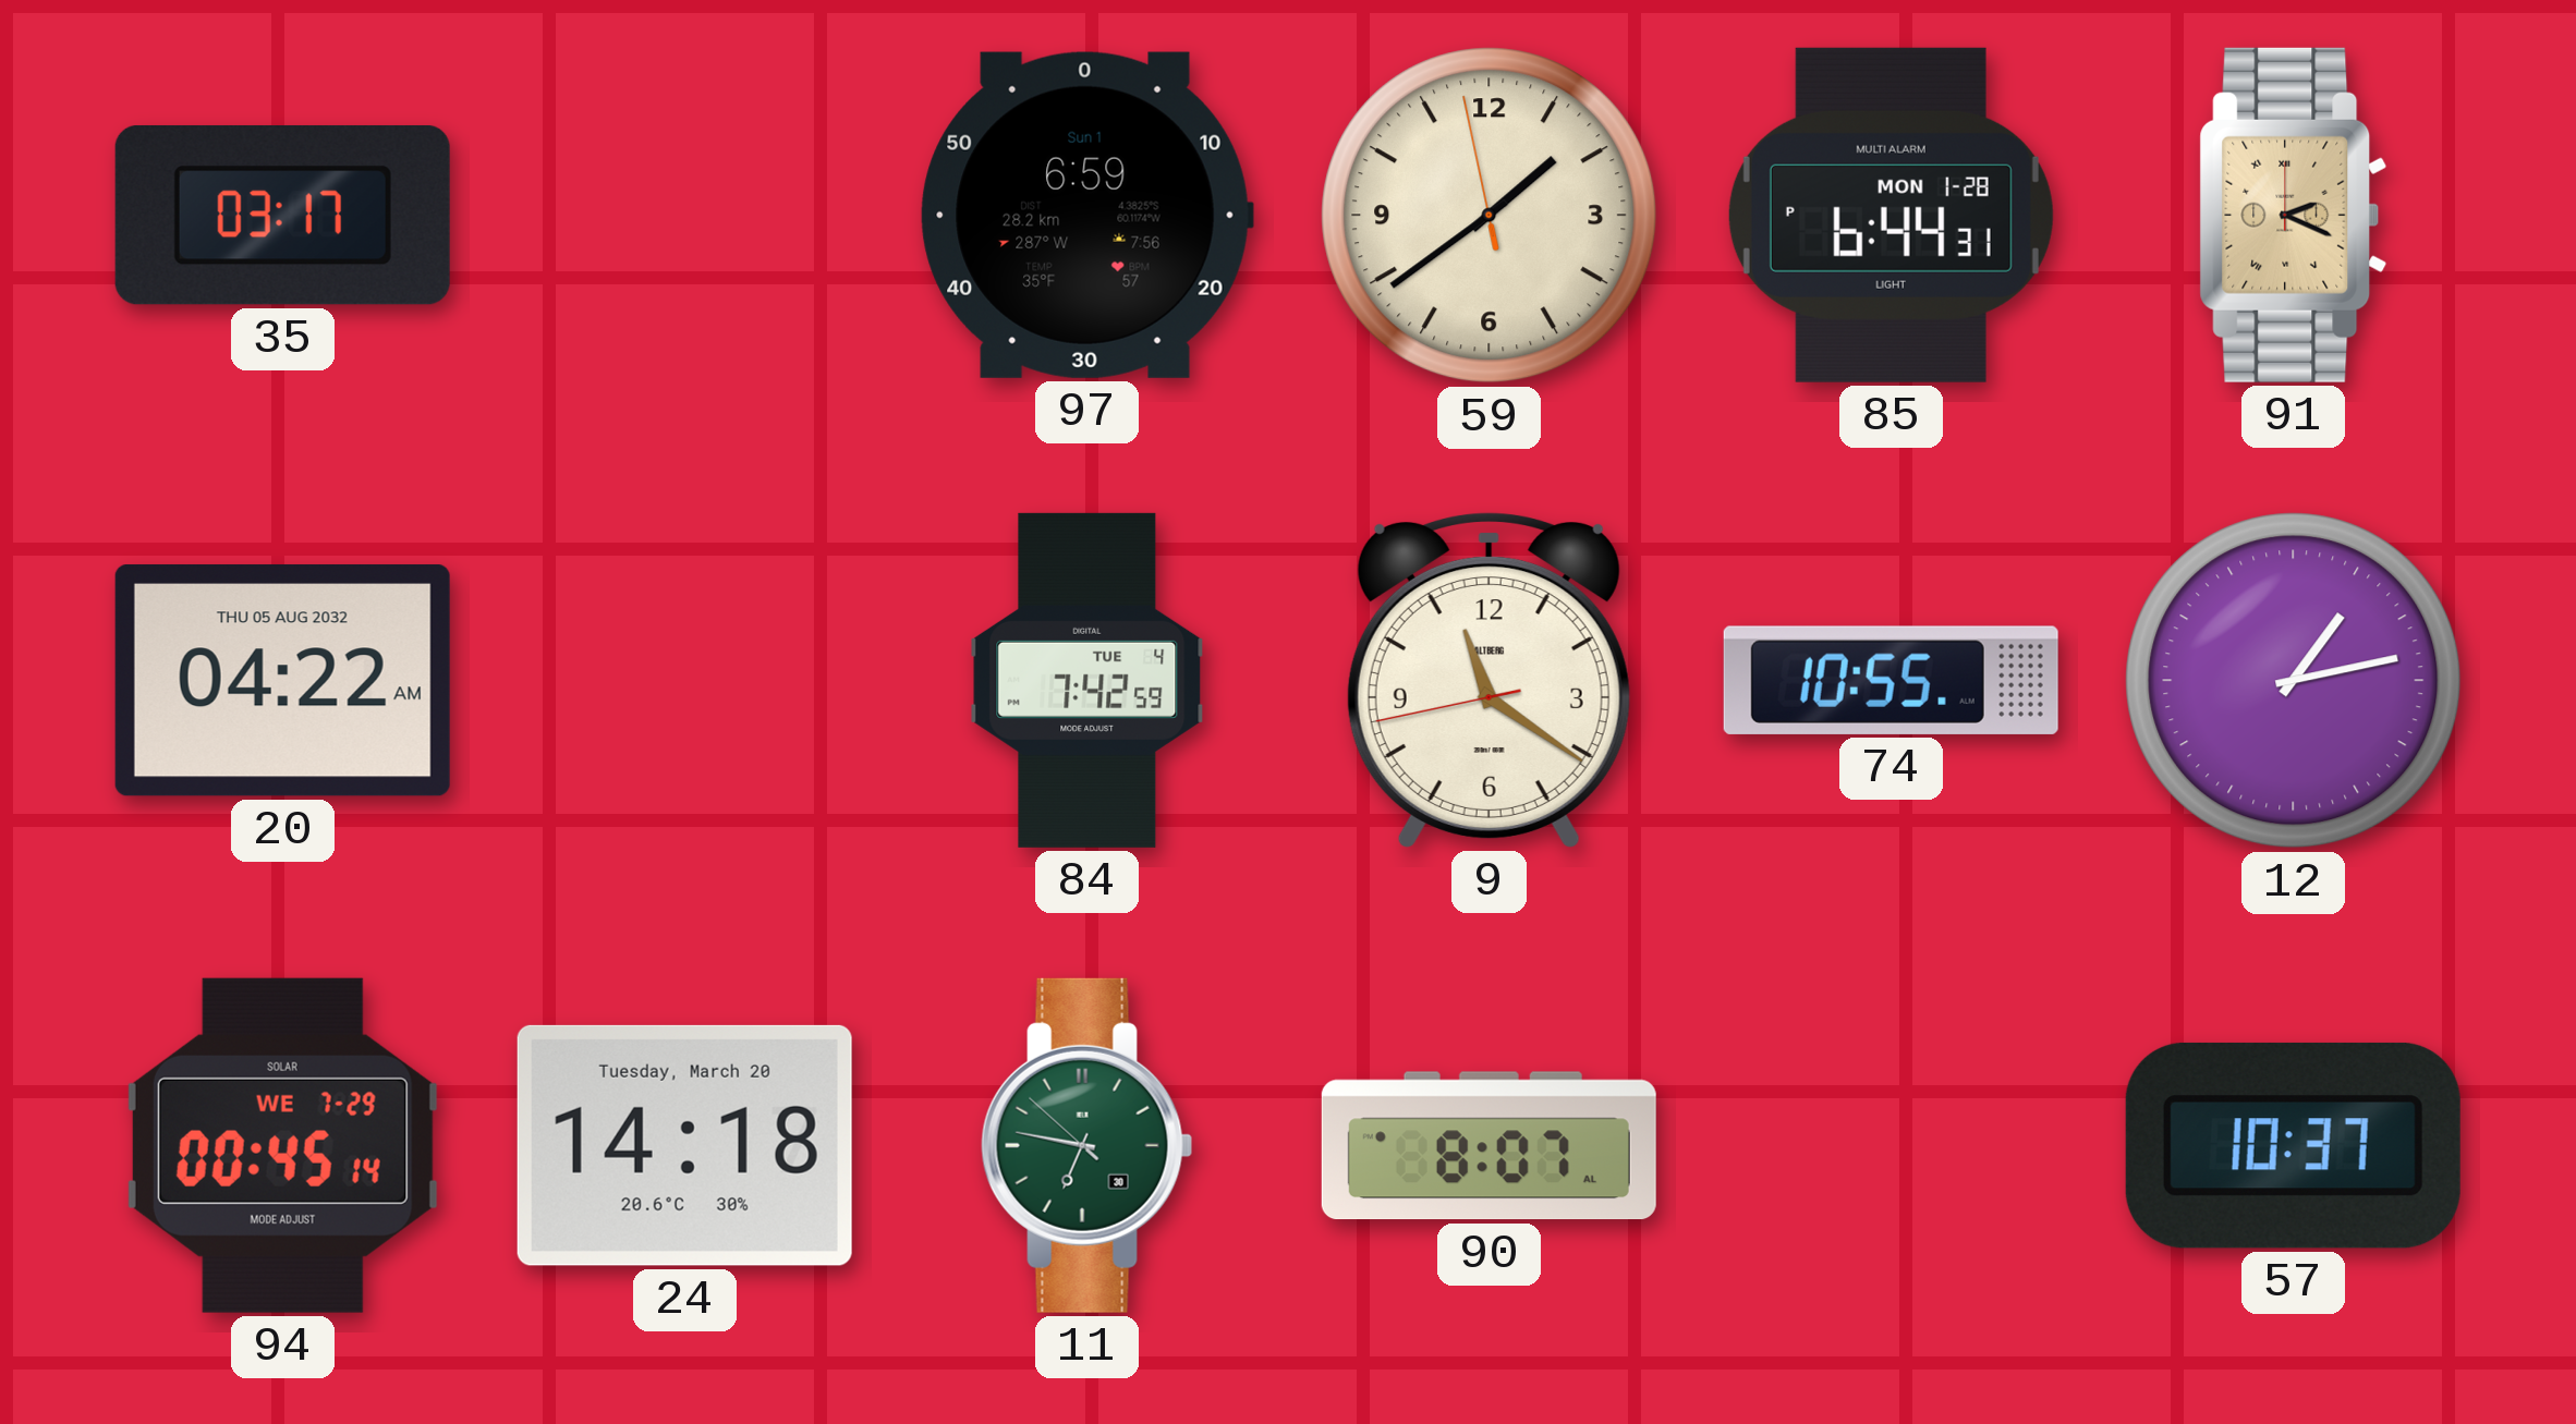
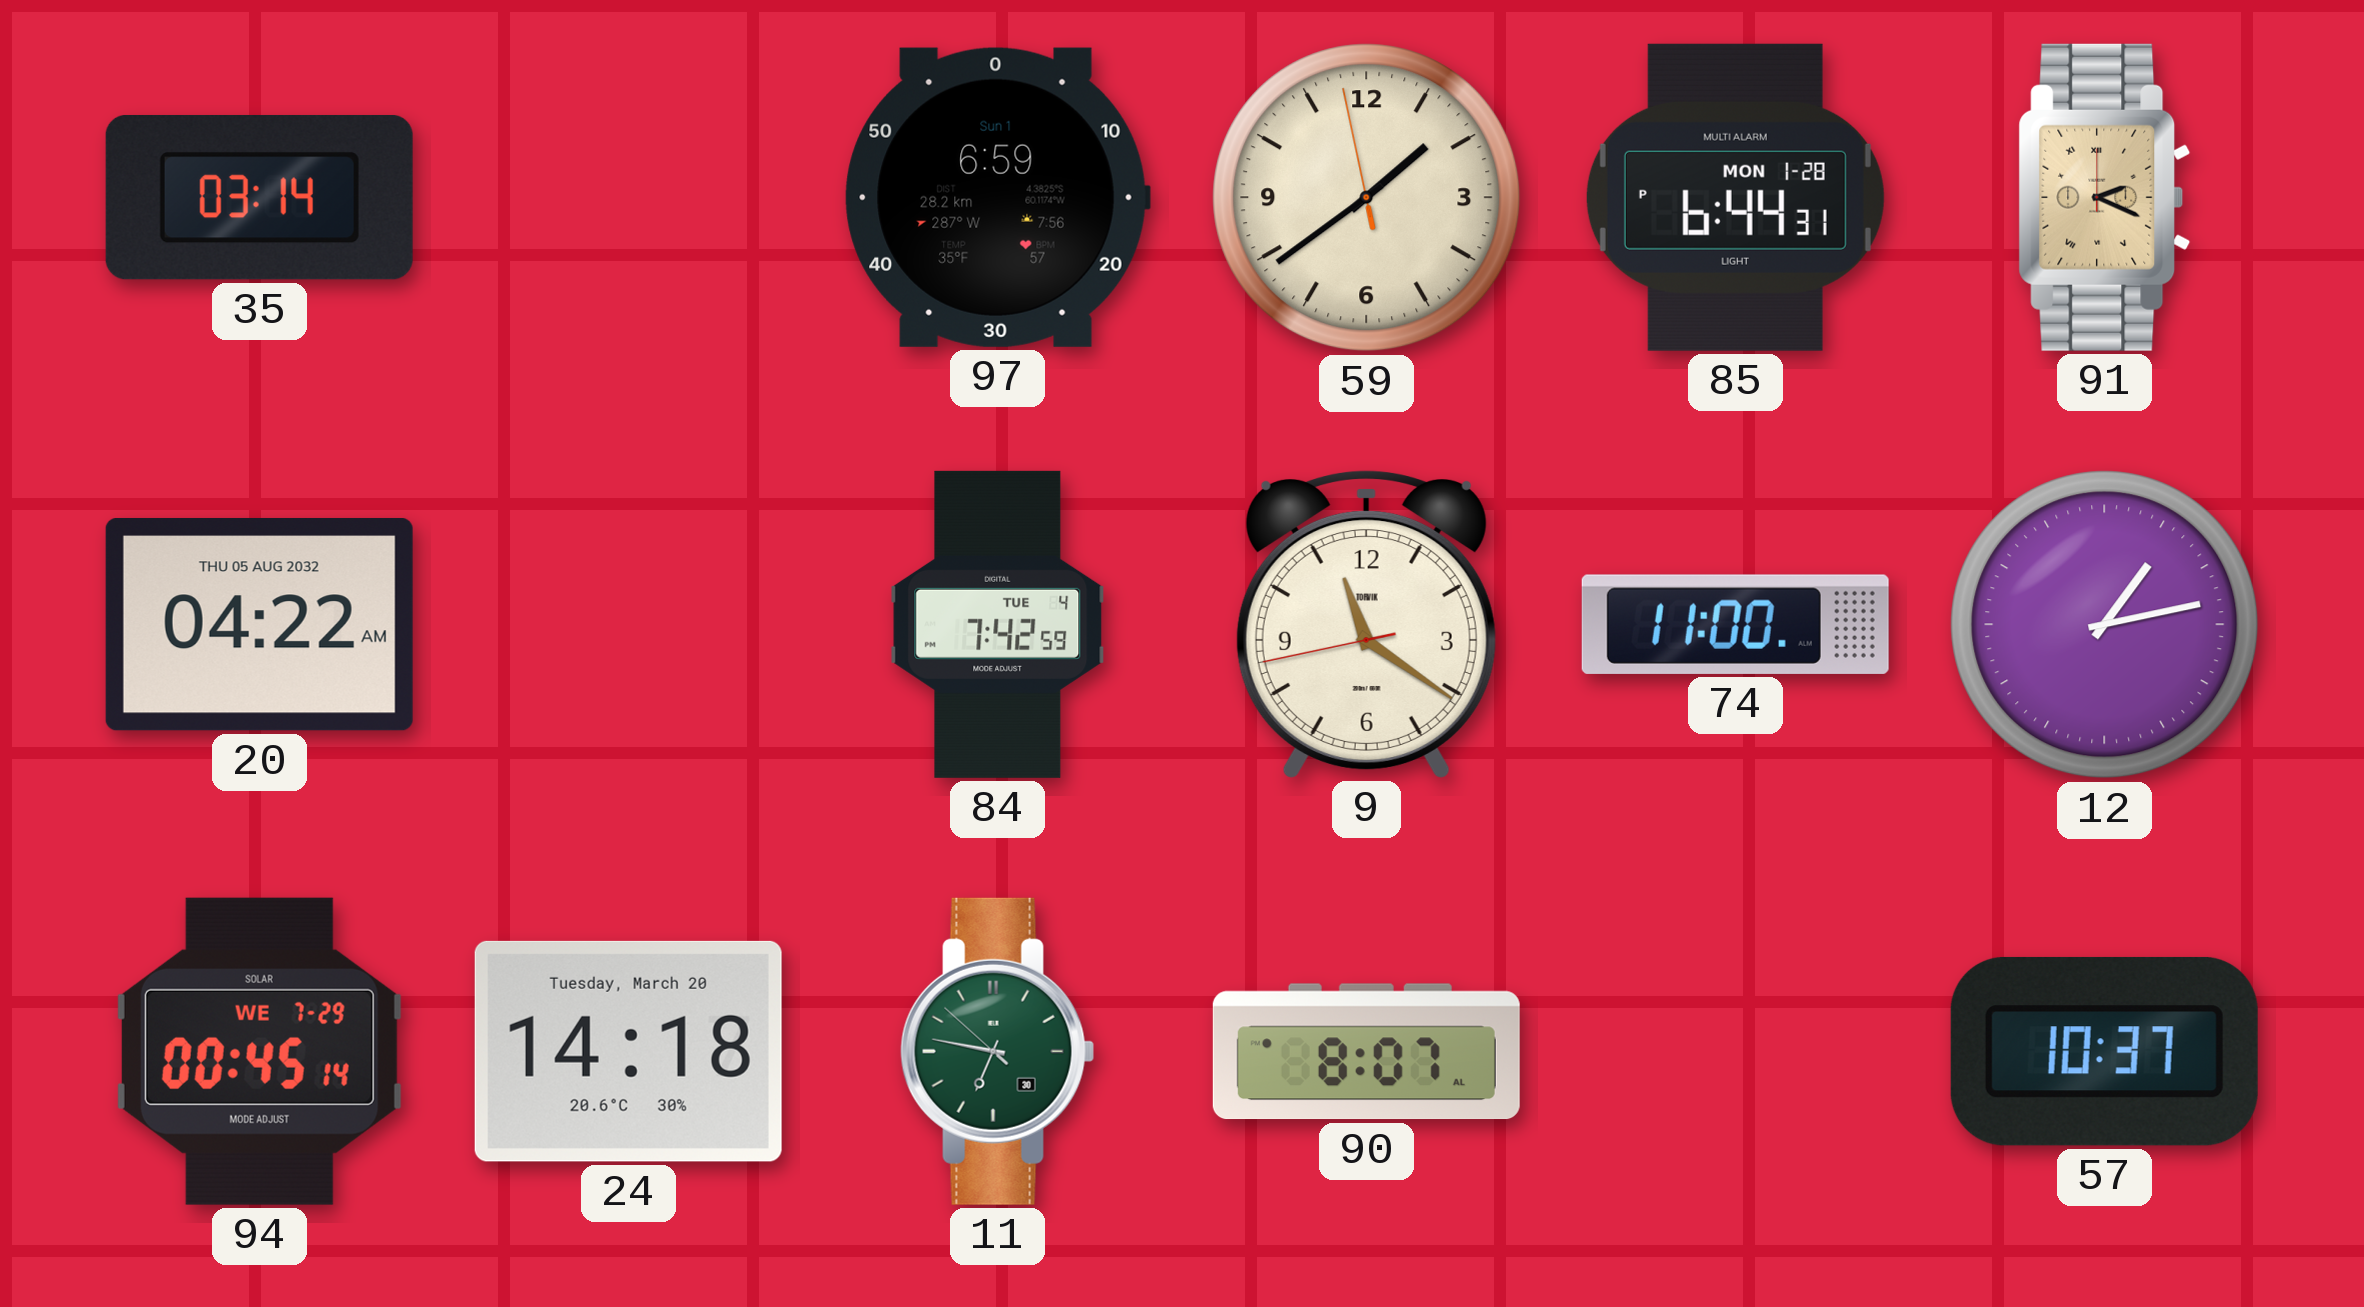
35: 03:17 -> 03:14 (259, 197)
9 brand: ALTBERG -> TORVIK (1366, 625)
74: 10:55 -> 11:00 (1735, 624)
